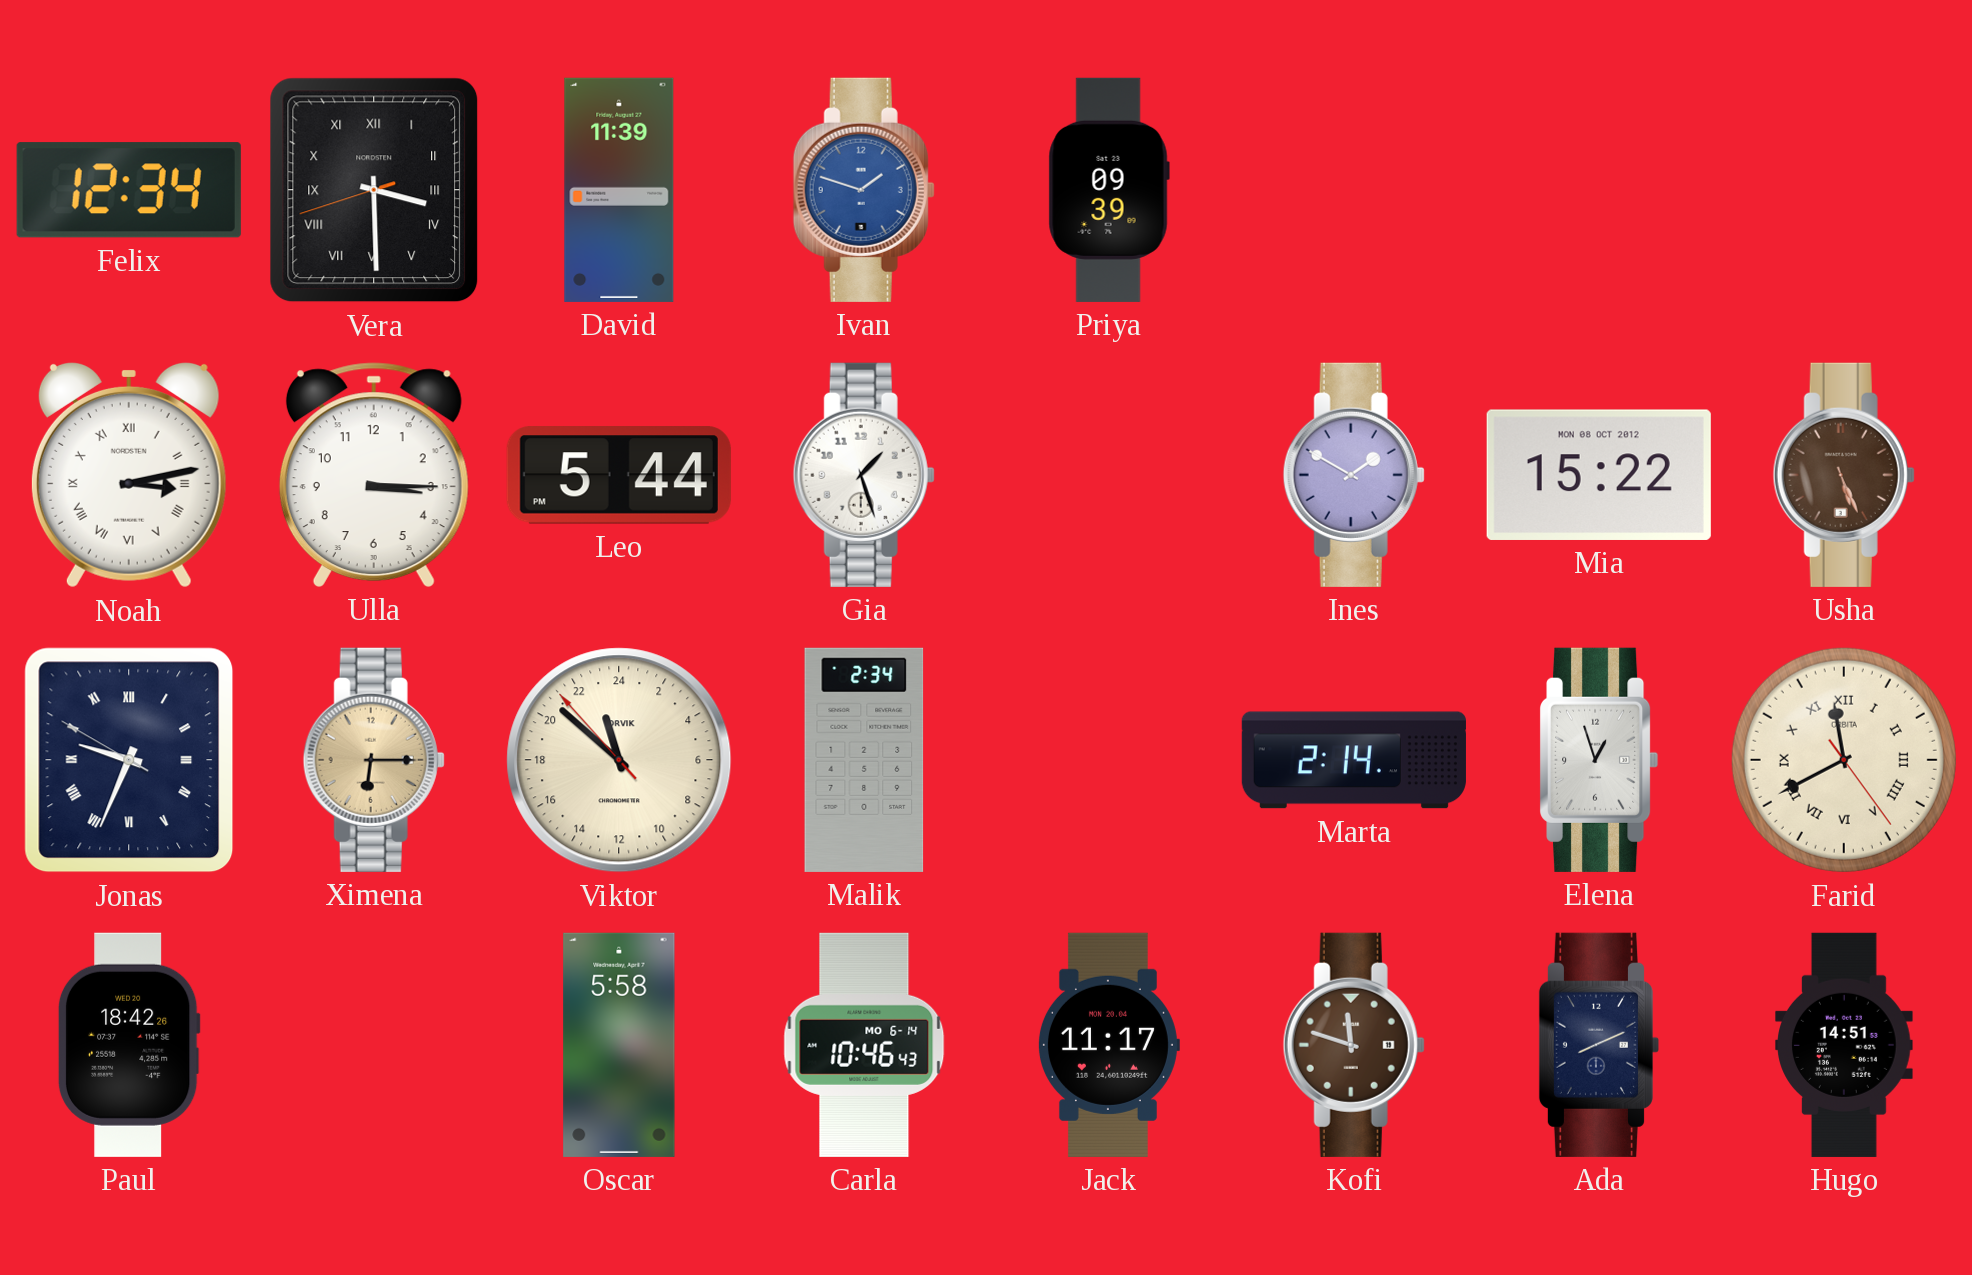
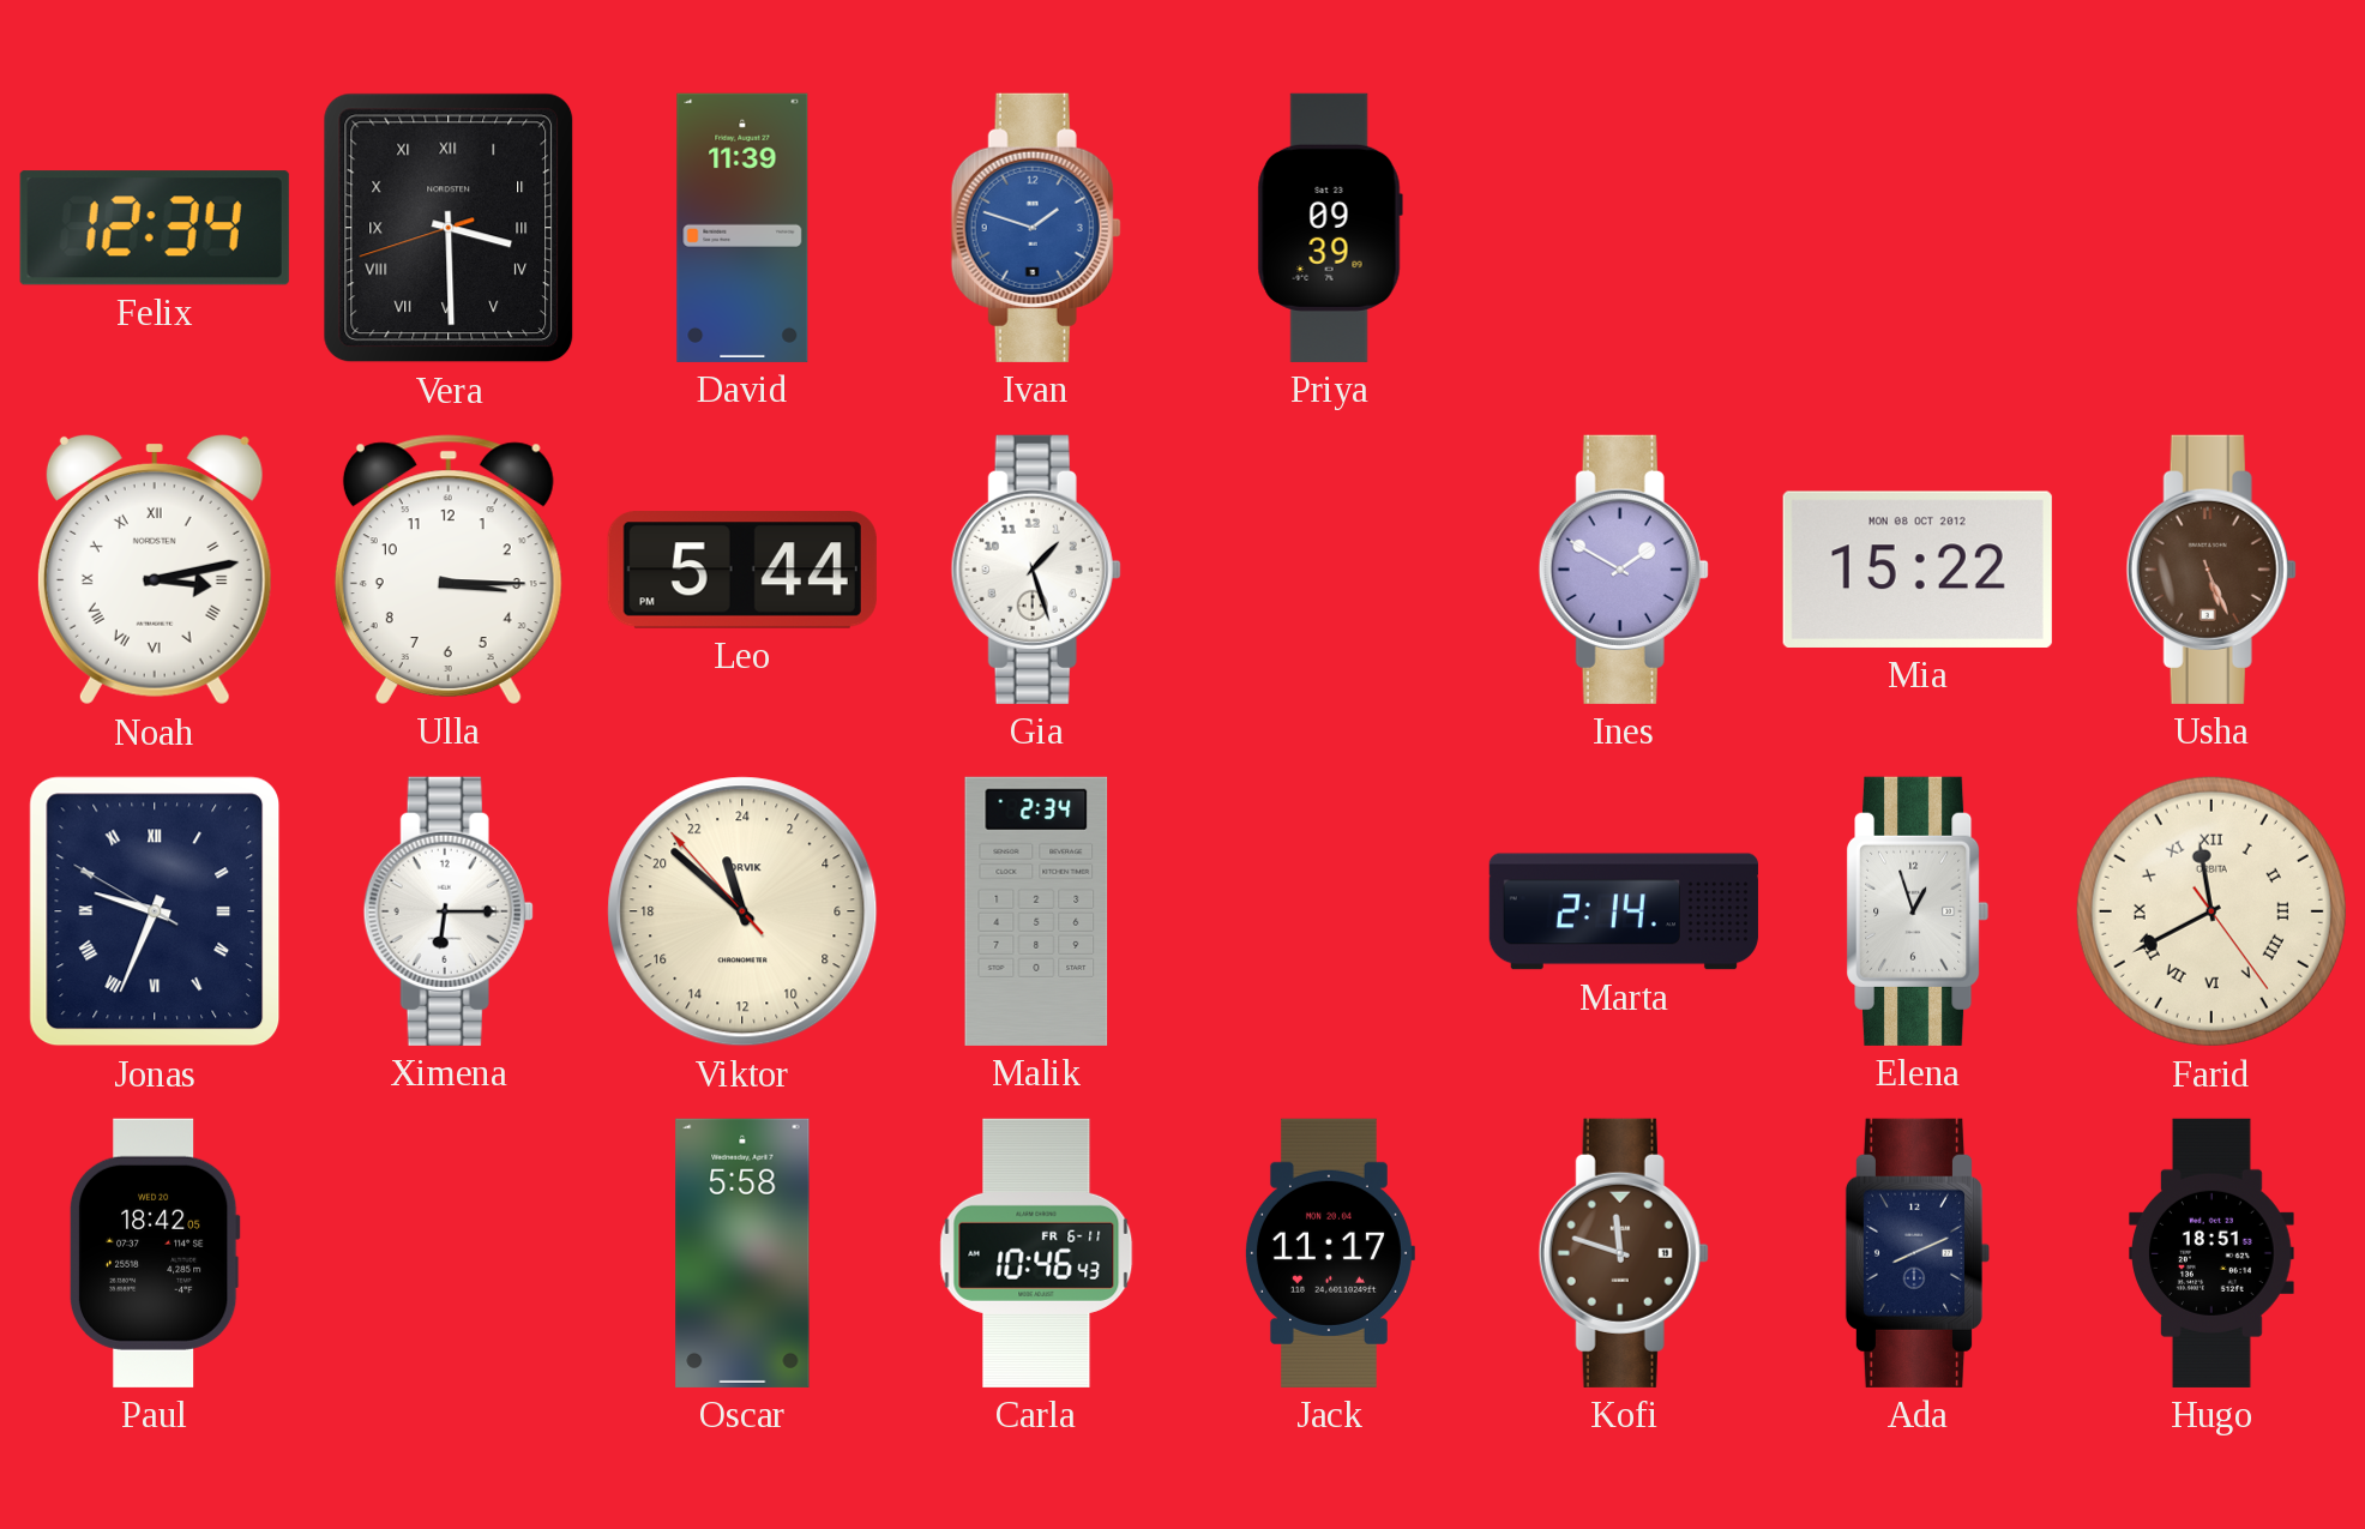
Ximena dial: champagne -> white (449, 911)
Paul: 18:42:26 -> 18:42:05 (155, 1253)
Carla date: MO 6-14 -> FR 6-11 (1036, 1253)
Hugo: 14:51 -> 18:51 (2211, 1253)
